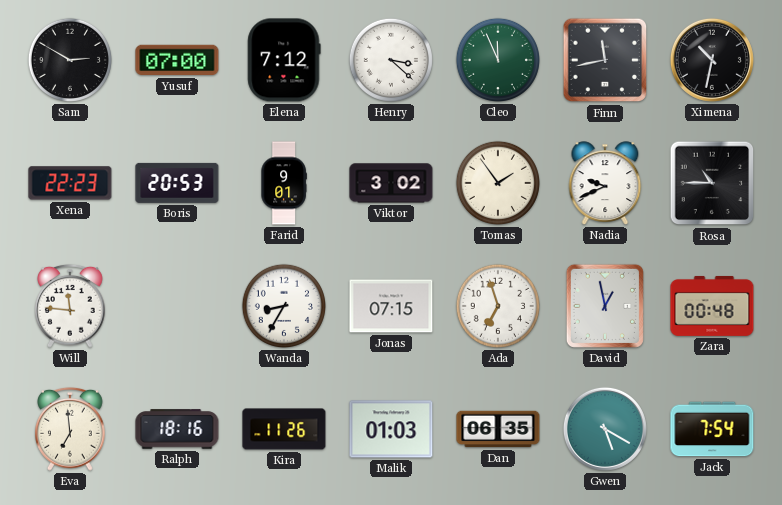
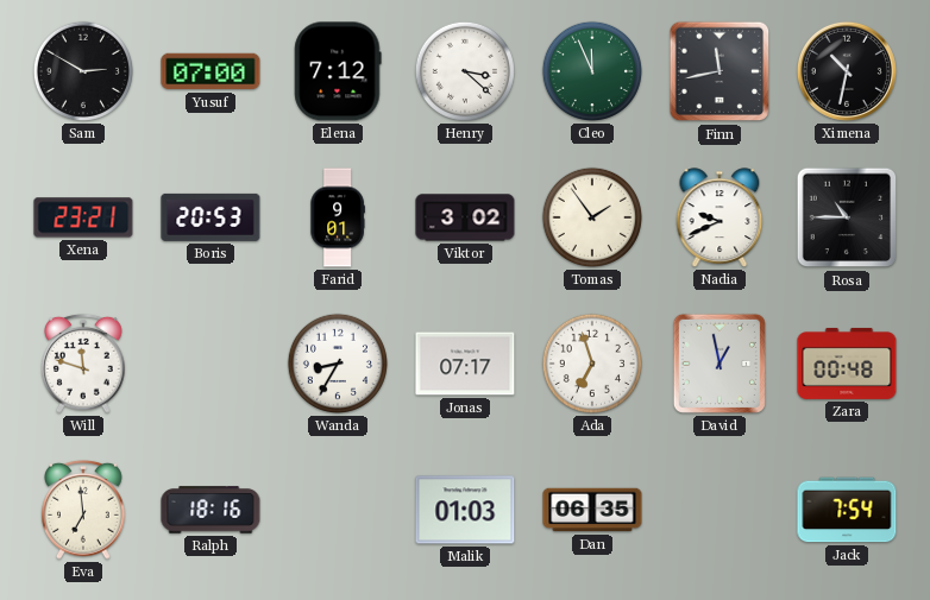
Xena: 22:23 -> 23:21 (83, 217)
Will: 11:46 -> 11:48 (84, 364)
Jonas: 07:15 -> 07:17 (465, 364)
Kira: 11:26 -> none (284, 429)
Gwen: 5:20 -> none (605, 429)
